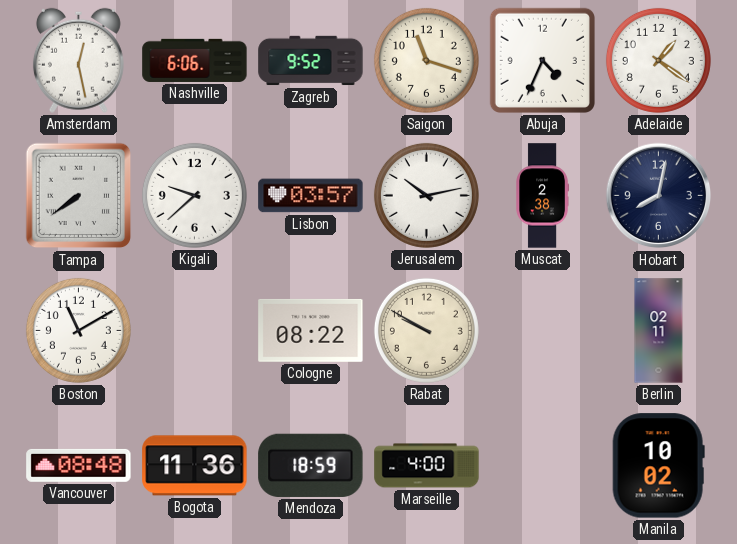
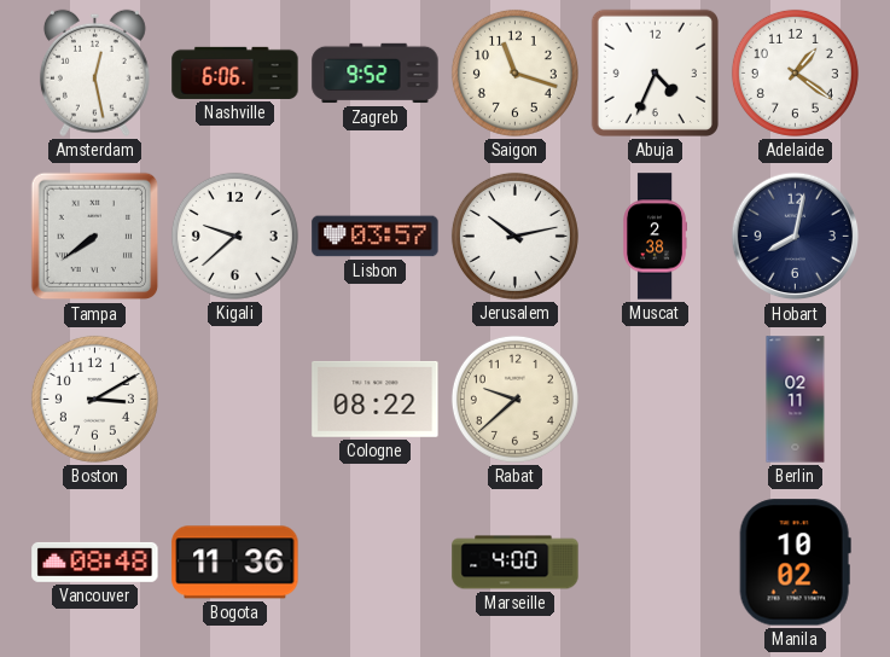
Boston: 11:10 -> 3:10 (94, 399)
Rabat: 9:50 -> 9:38 (514, 399)
Mendoza: 18:59 -> none (311, 465)
